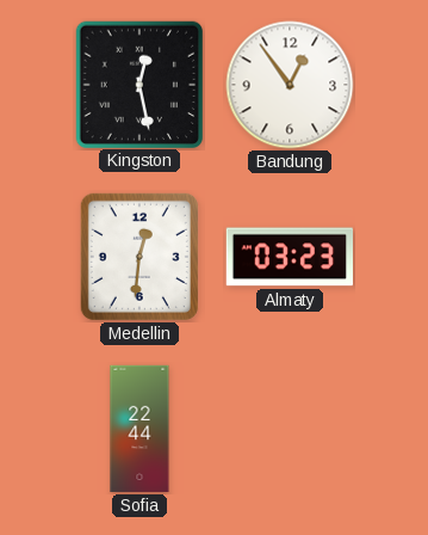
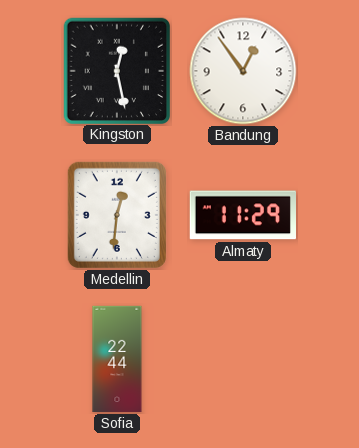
Almaty: 03:23 -> 11:29 (242, 215)
